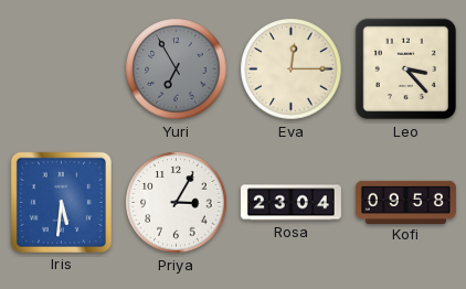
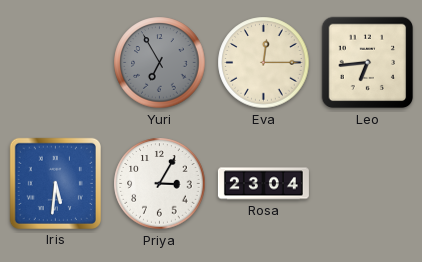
Leo: 3:23 -> 6:44 (368, 63)
Kofi: 09:58 -> none (405, 202)
